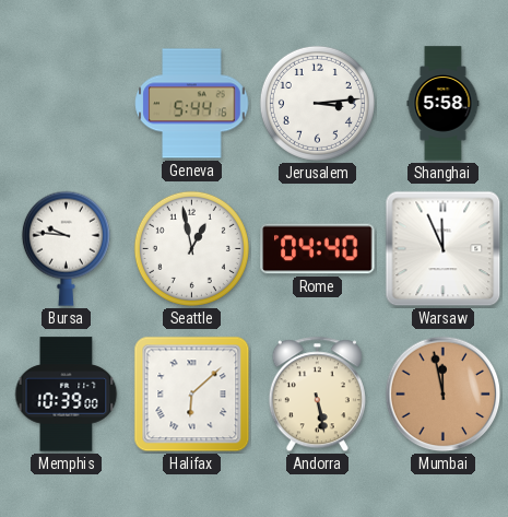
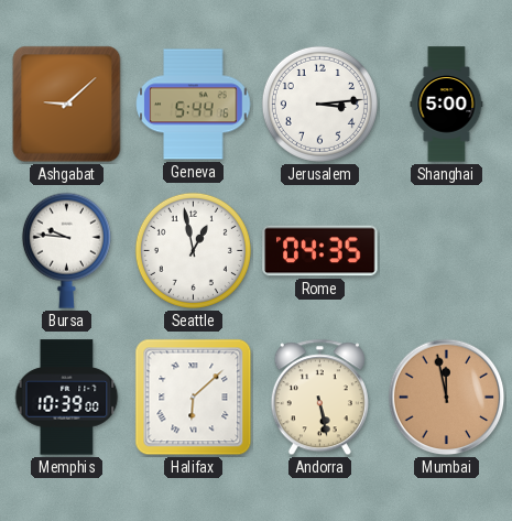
Ashgabat: none -> 9:08 (67, 105)
Shanghai: 5:58 -> 5:00 (447, 105)
Rome: 04:40 -> 04:35 (320, 251)
Warsaw: 11:56 -> none (444, 249)
